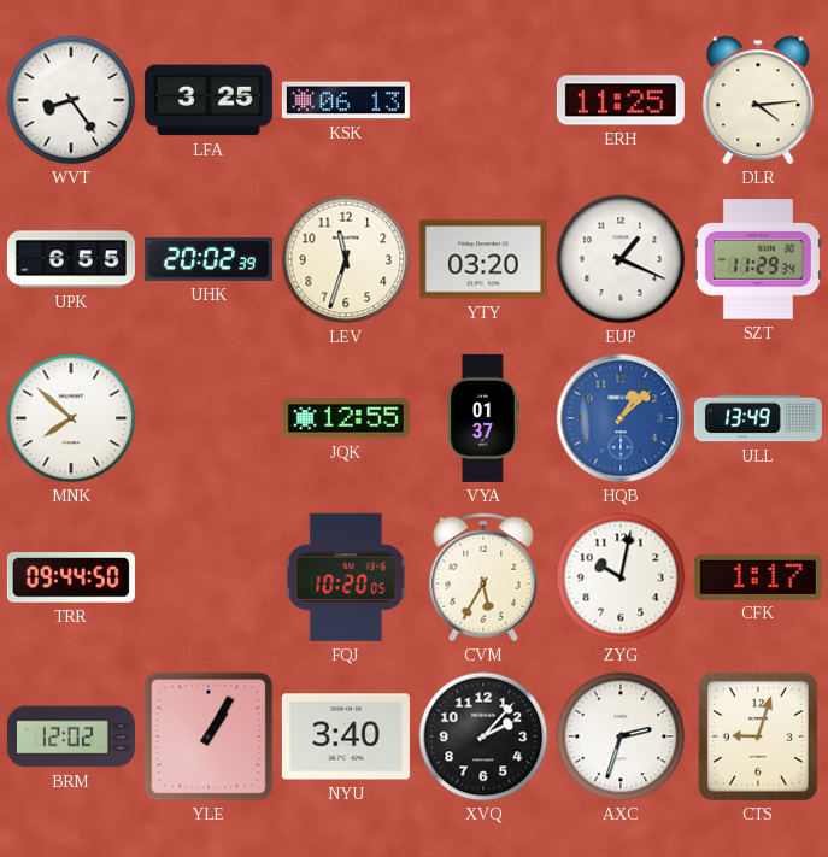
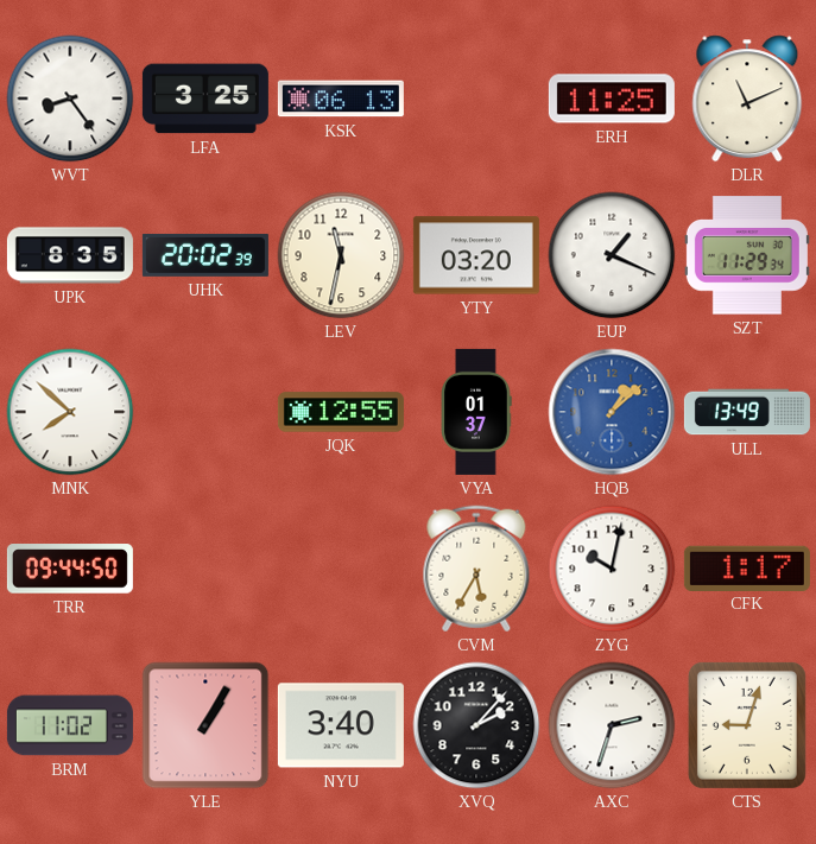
DLR: 4:14 -> 11:11 (747, 99)
UPK: 6:55 -> 8:35 (70, 255)
LEV: 11:33 -> 11:32 (341, 255)
FQJ: 10:20 -> none (346, 577)
BRM: 12:02 -> 11:02 (70, 725)
